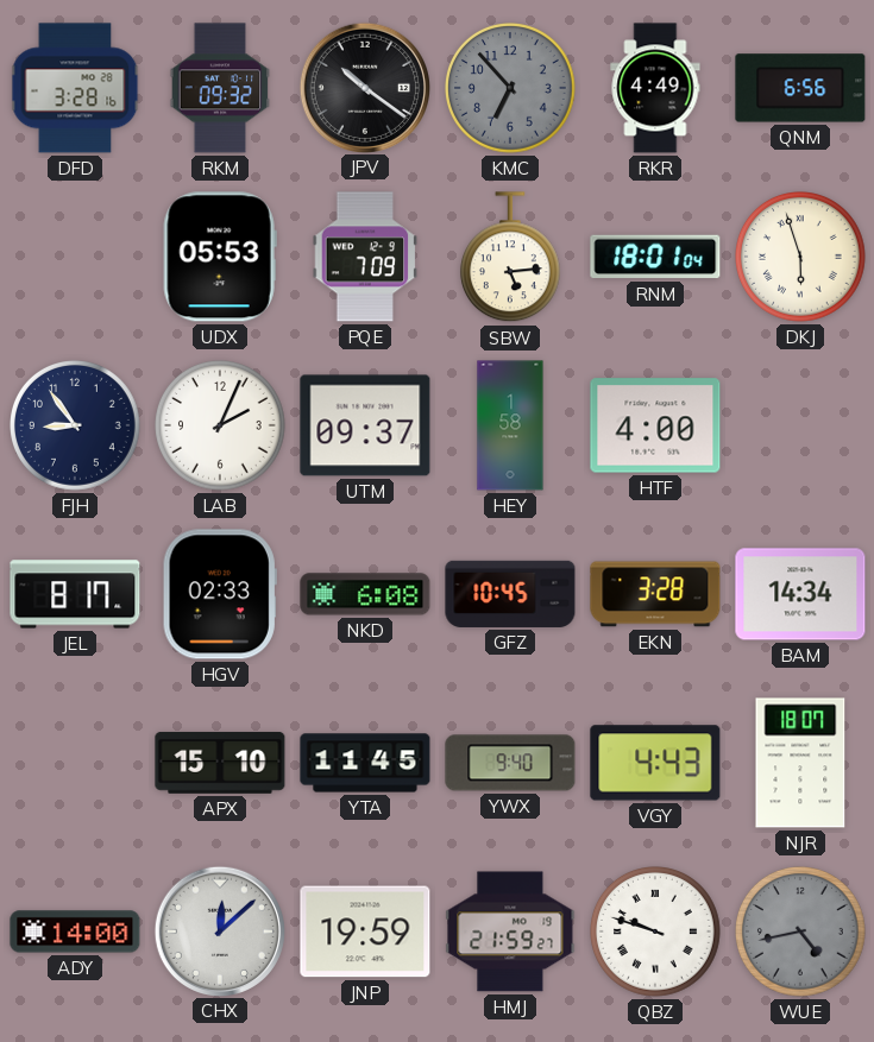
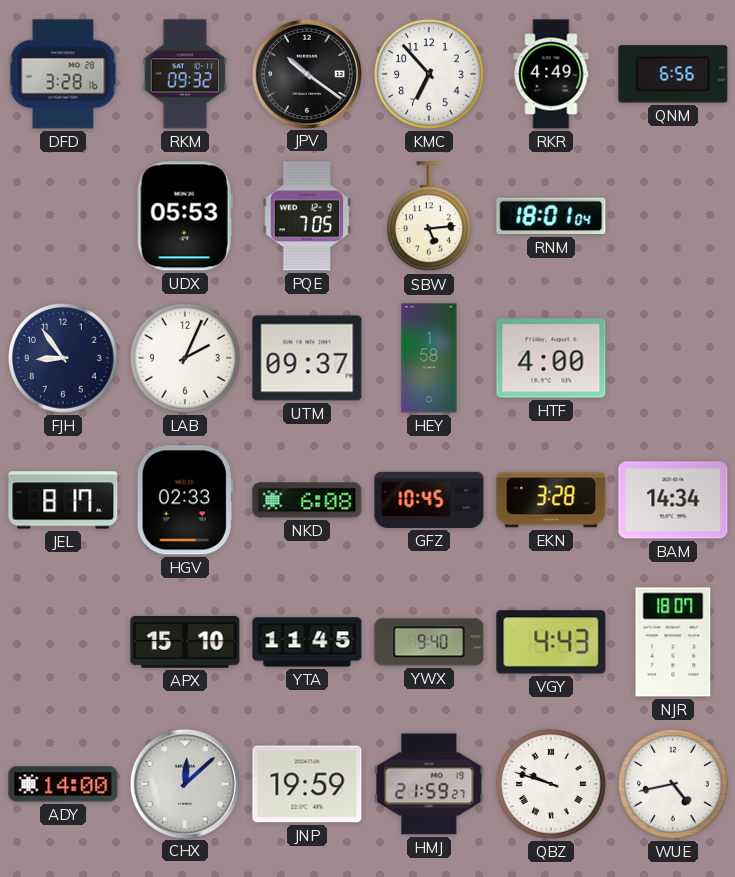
KMC dial: grey -> white (430, 75)
PQE: 7:09 -> 7:05 (307, 216)
DKJ: 5:57 -> none (801, 258)
WUE dial: grey -> white (674, 785)
